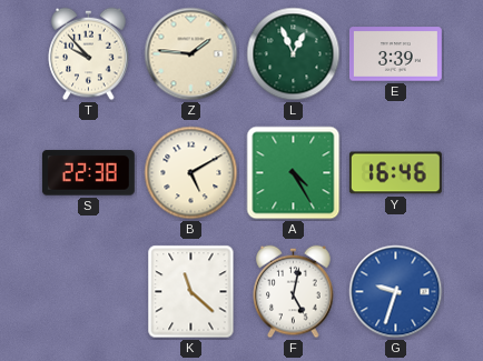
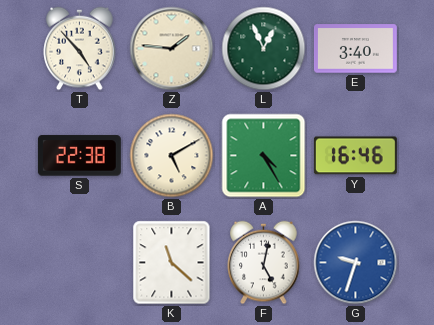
T: 9:53 -> 4:53 (80, 49)
E: 3:39 -> 3:40 (355, 49)
